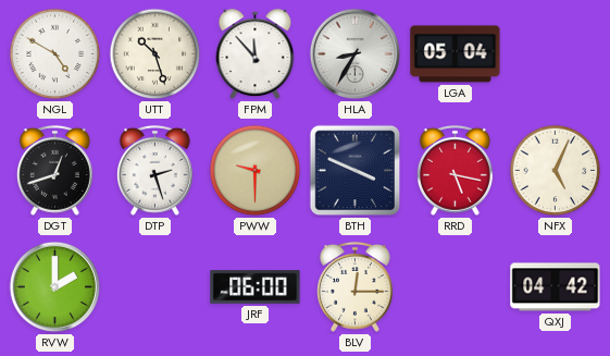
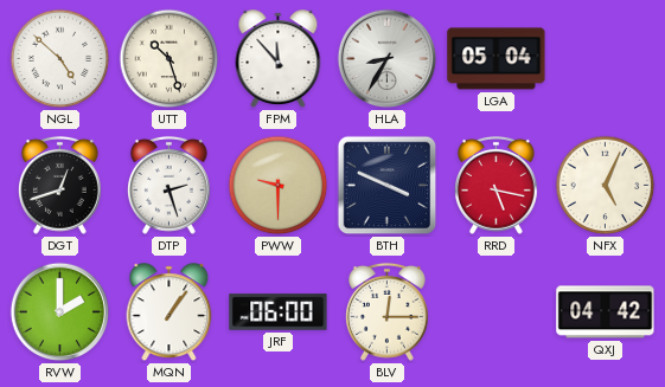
NGL: 4:50 -> 4:52 (60, 59)
MQN: none -> 1:06 (170, 312)
